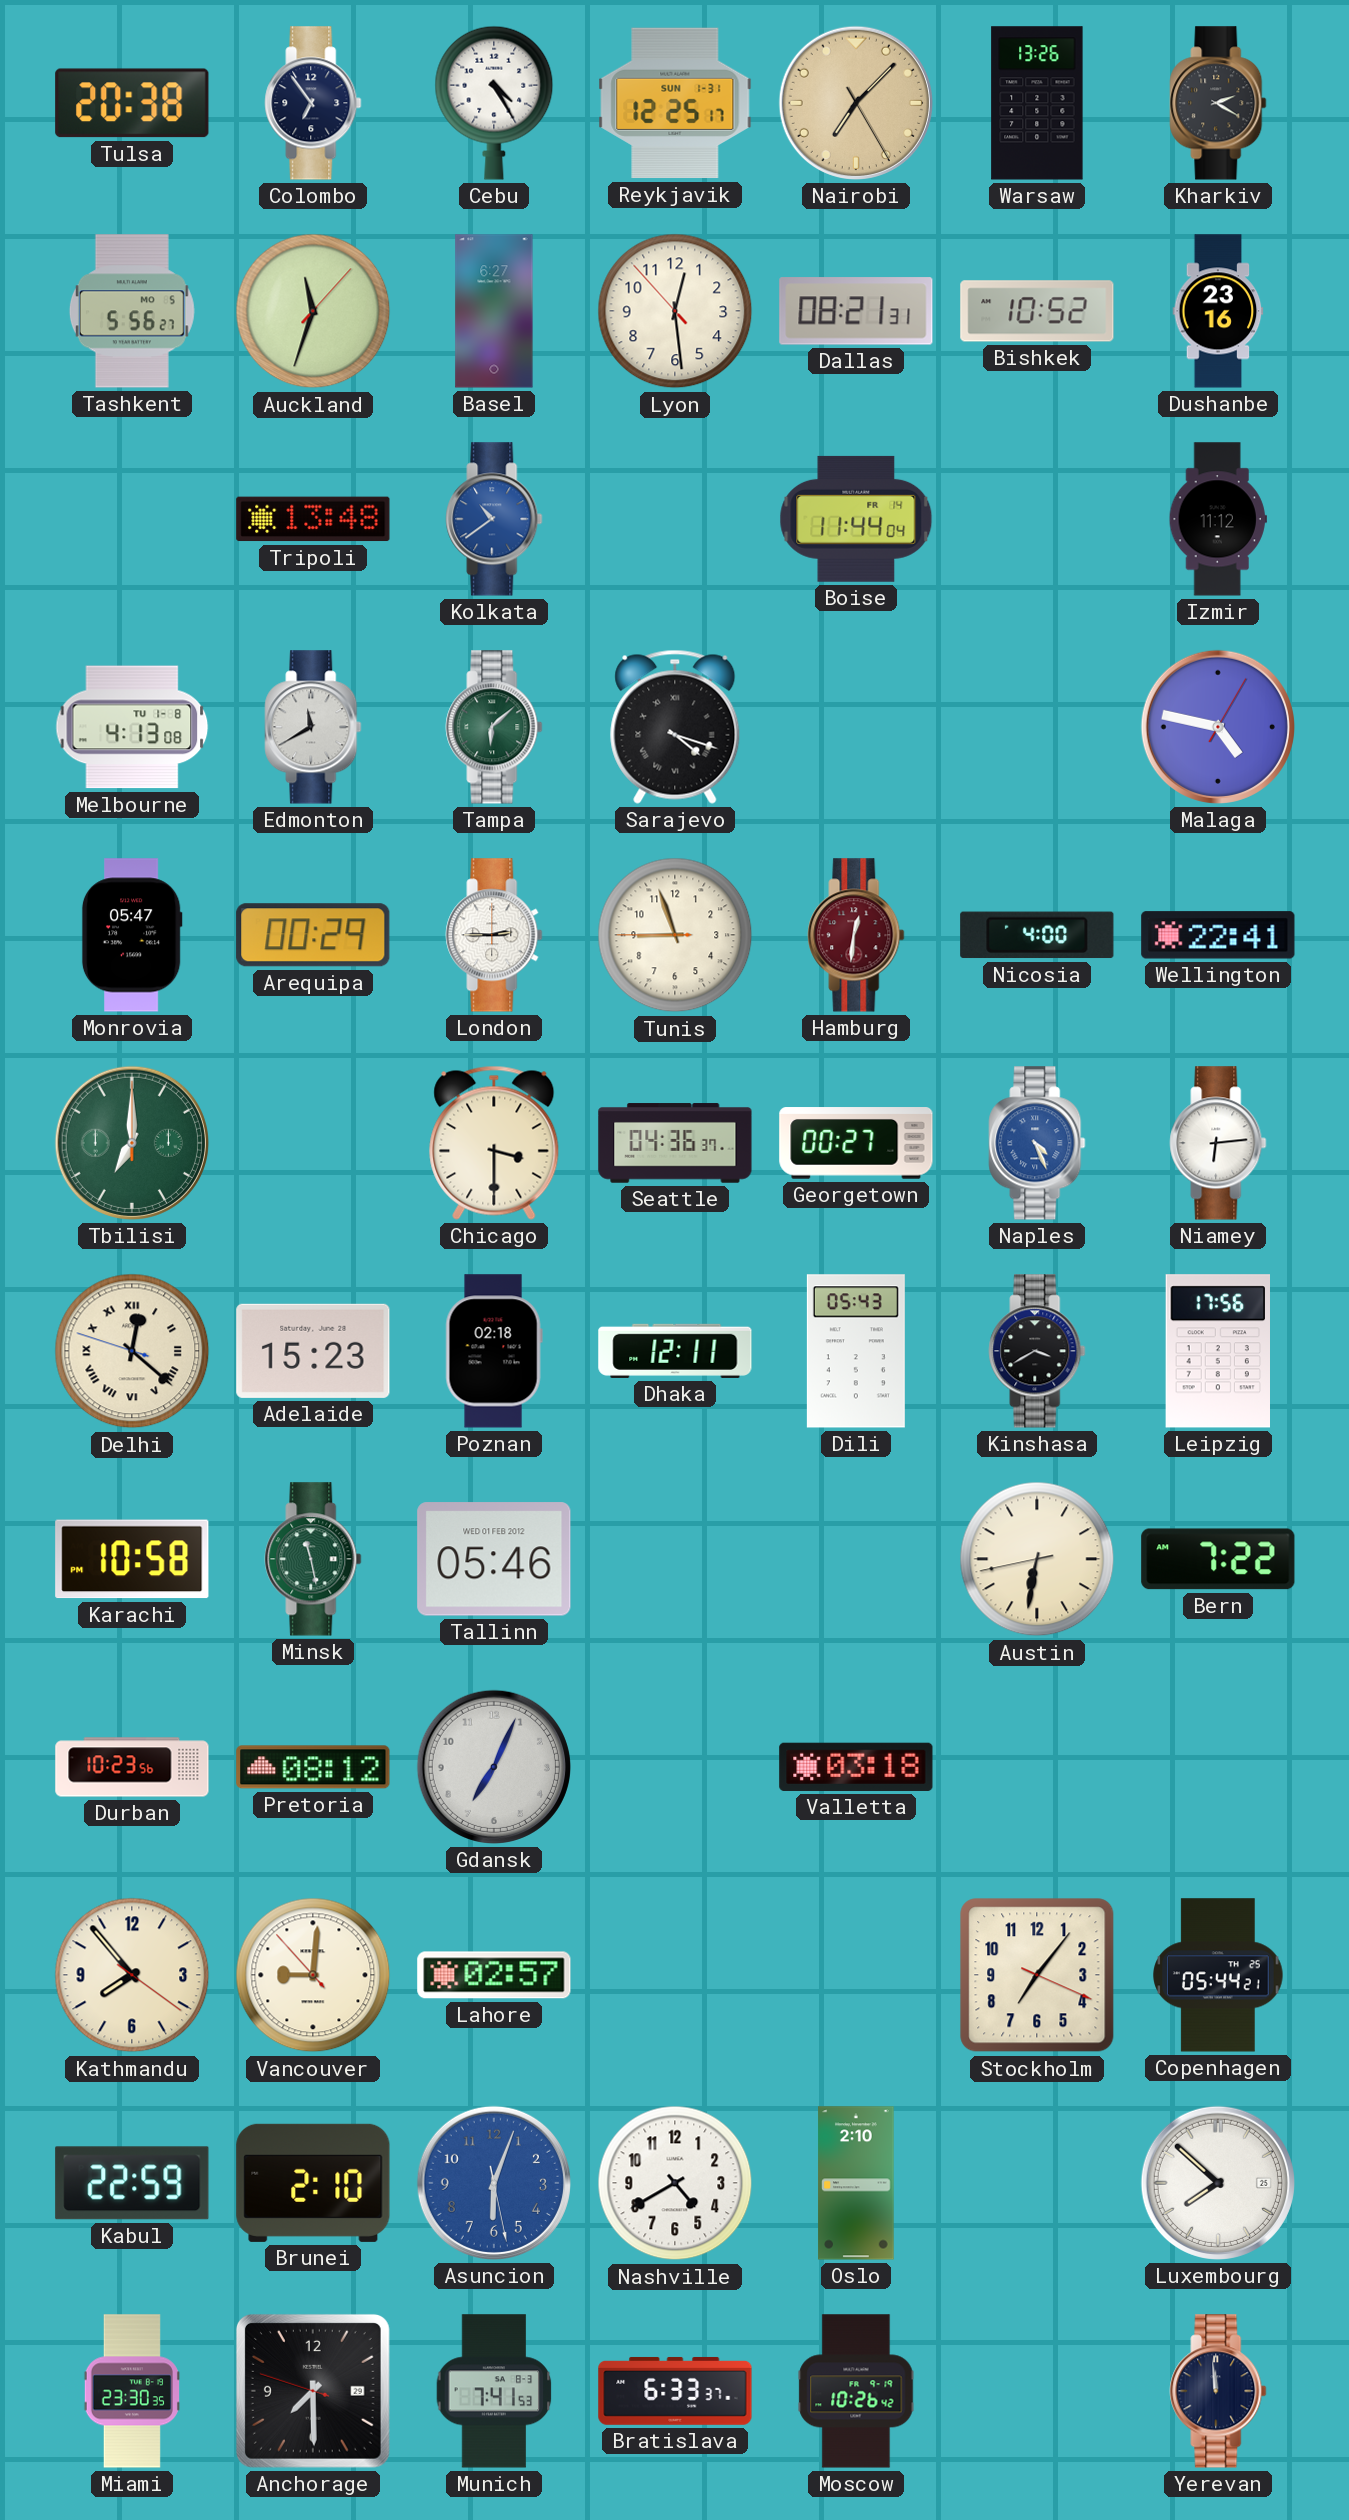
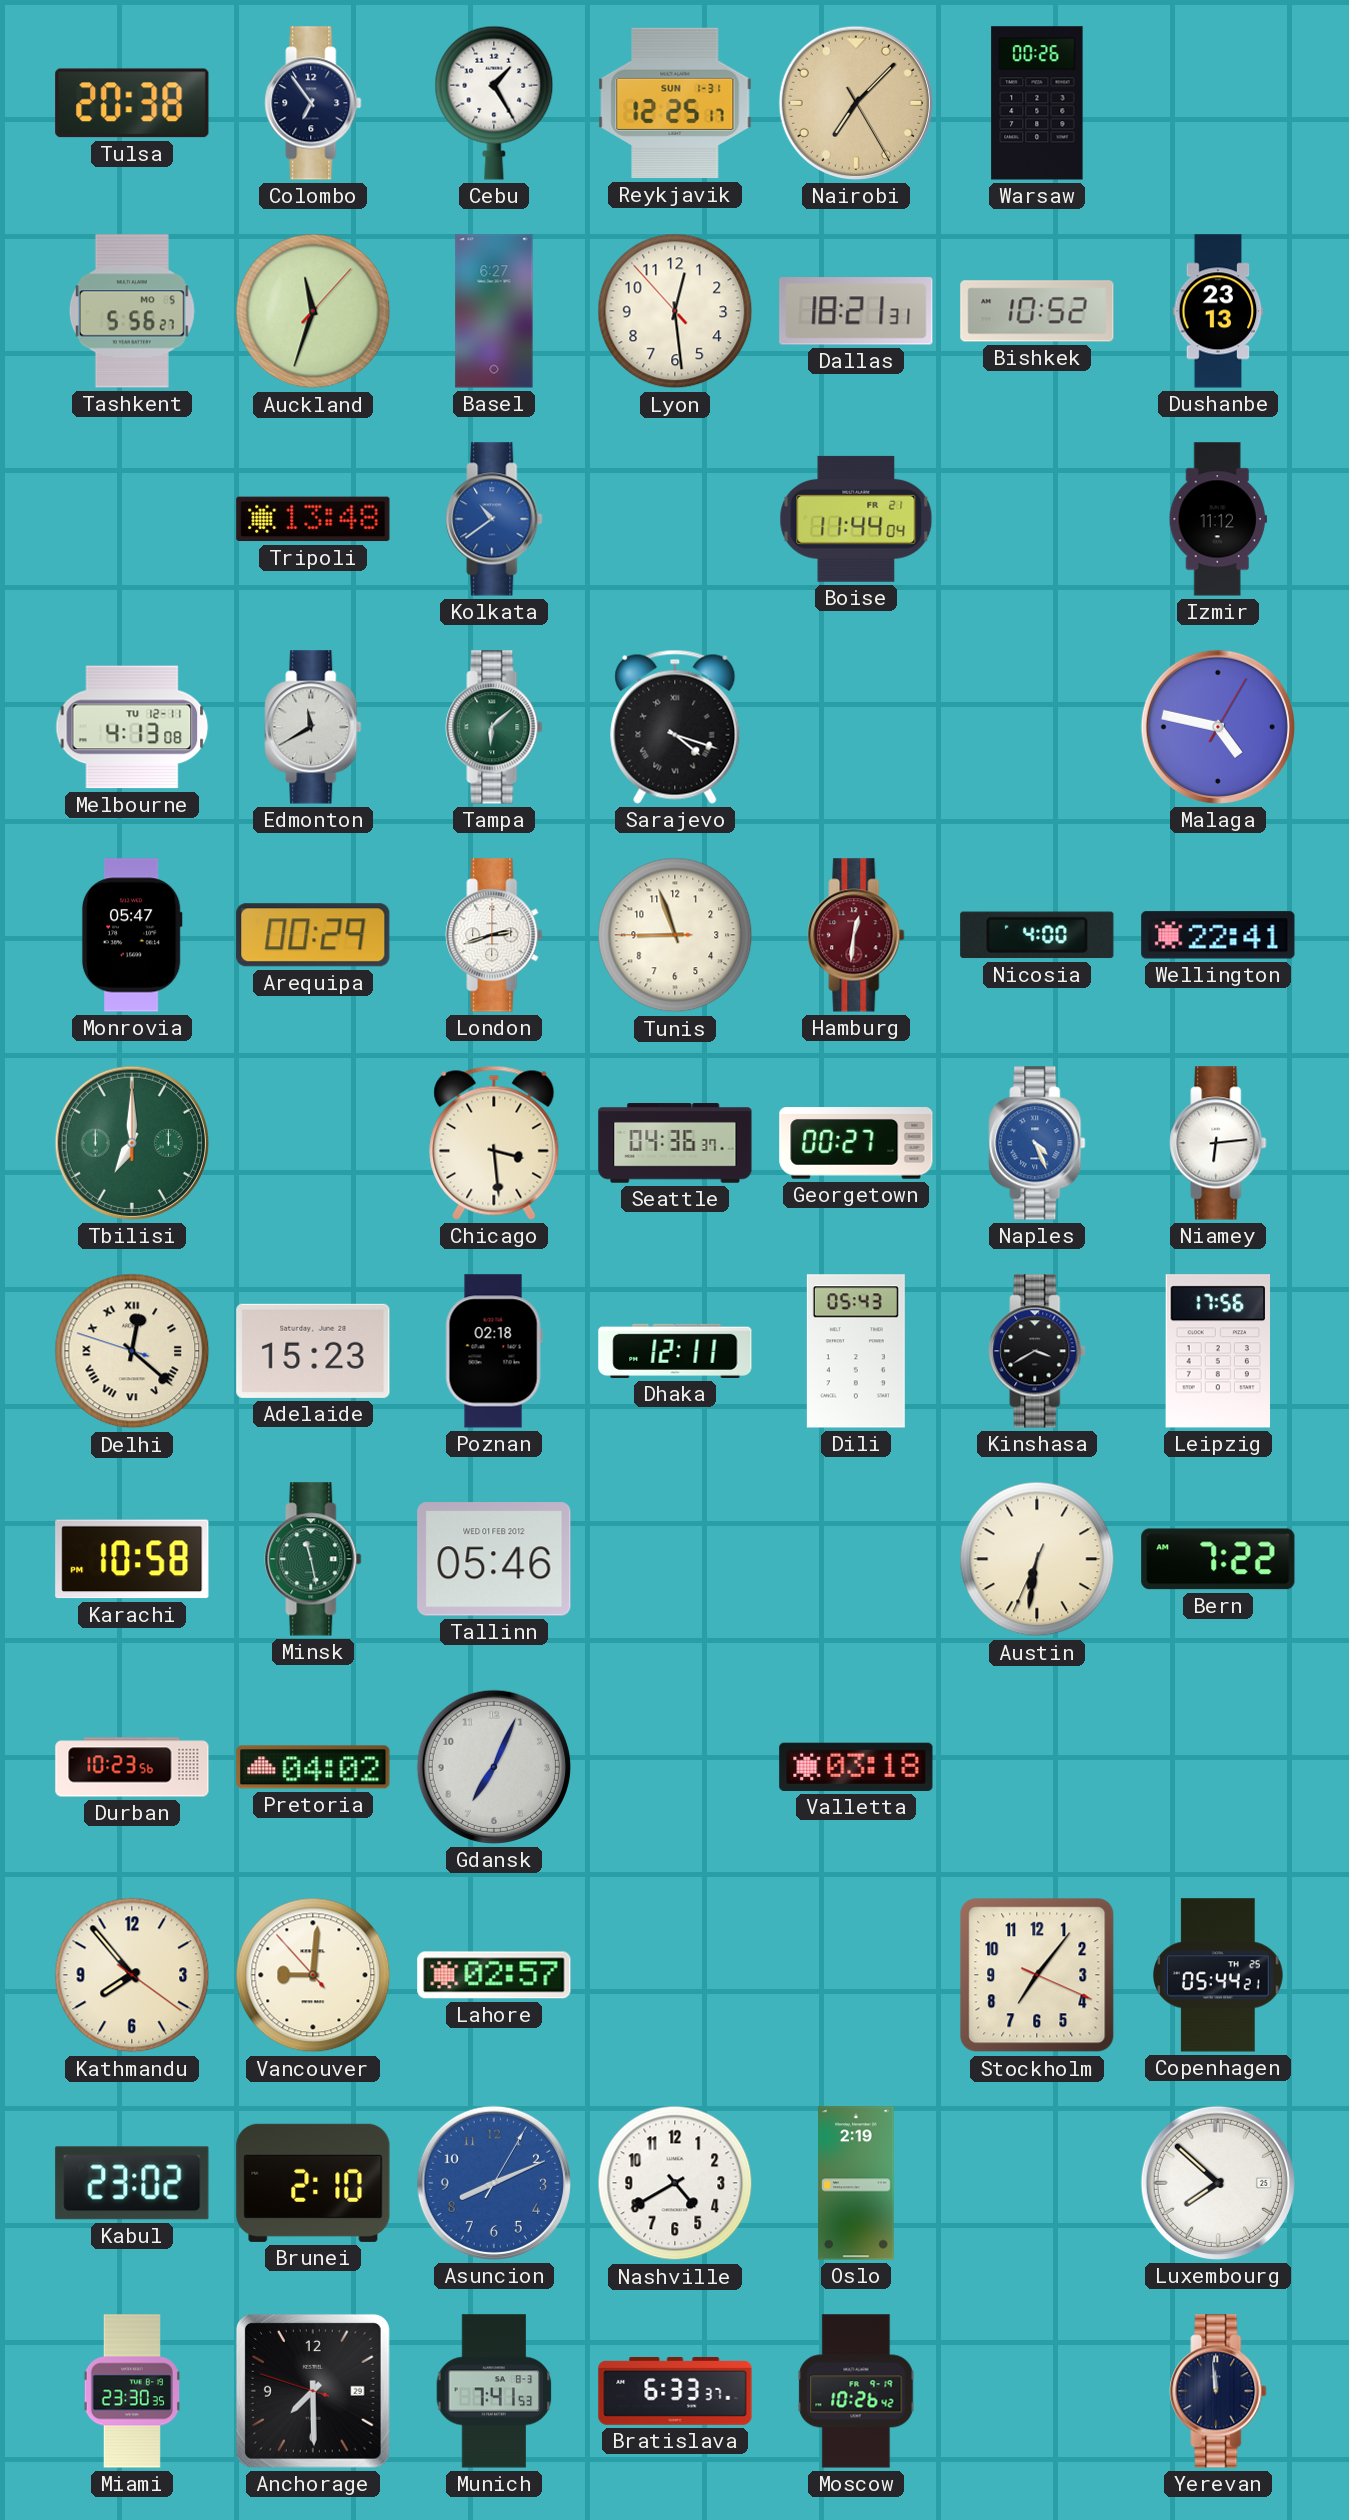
Cebu: 4:25 -> 1:25 (494, 103)
Warsaw: 13:26 -> 00:26 (1037, 103)
Kharkiv: 2:20 -> none (1218, 103)
Dallas: 08:21 -> 18:21 (856, 311)
Dushanbe: 23:16 -> 23:13 (1218, 311)
Boise date: FR 14 -> FR 21 (856, 519)
Melbourne date: TU 1-8 -> TU 12-11 (132, 727)
London: 2:45 -> 2:42 (494, 935)
Chicago: 3:30 -> 3:29 (494, 1143)
Austin: 6:31:43 -> 6:31:34 (1037, 1559)
Pretoria: 08:12 -> 04:02 (313, 1767)
Kabul: 22:59 -> 23:02 (132, 2183)
Asuncion: 6:03 -> 8:11 (494, 2183)
Oslo: 2:10 -> 2:19 (856, 2183)
